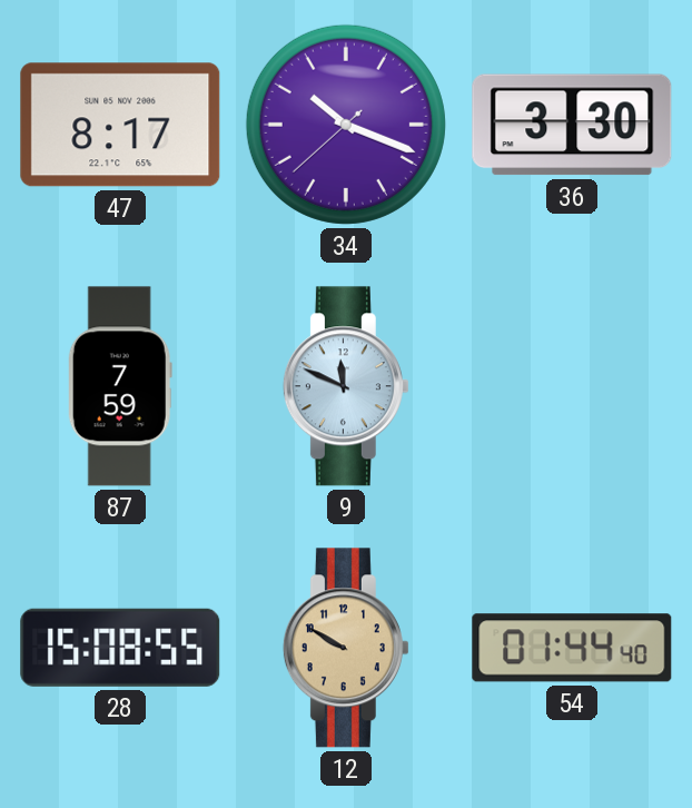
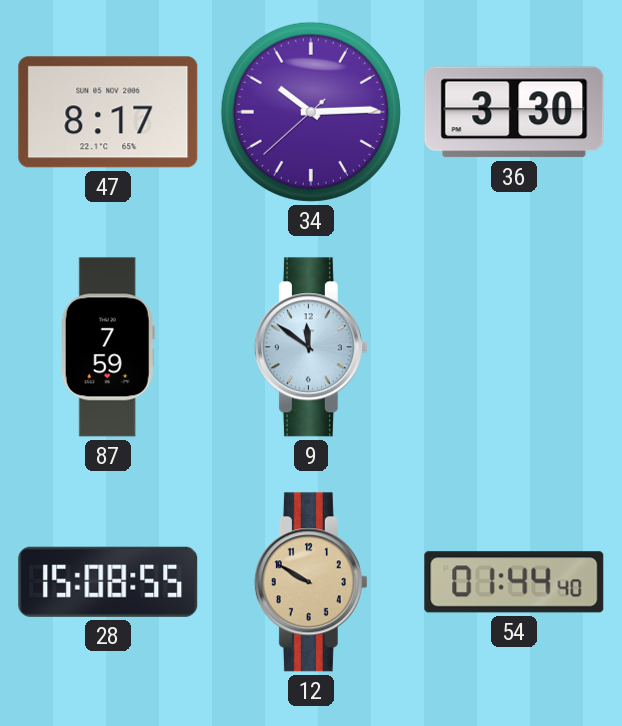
34: 10:18 -> 10:14 (311, 112)
9: 11:49 -> 11:51 (311, 347)
